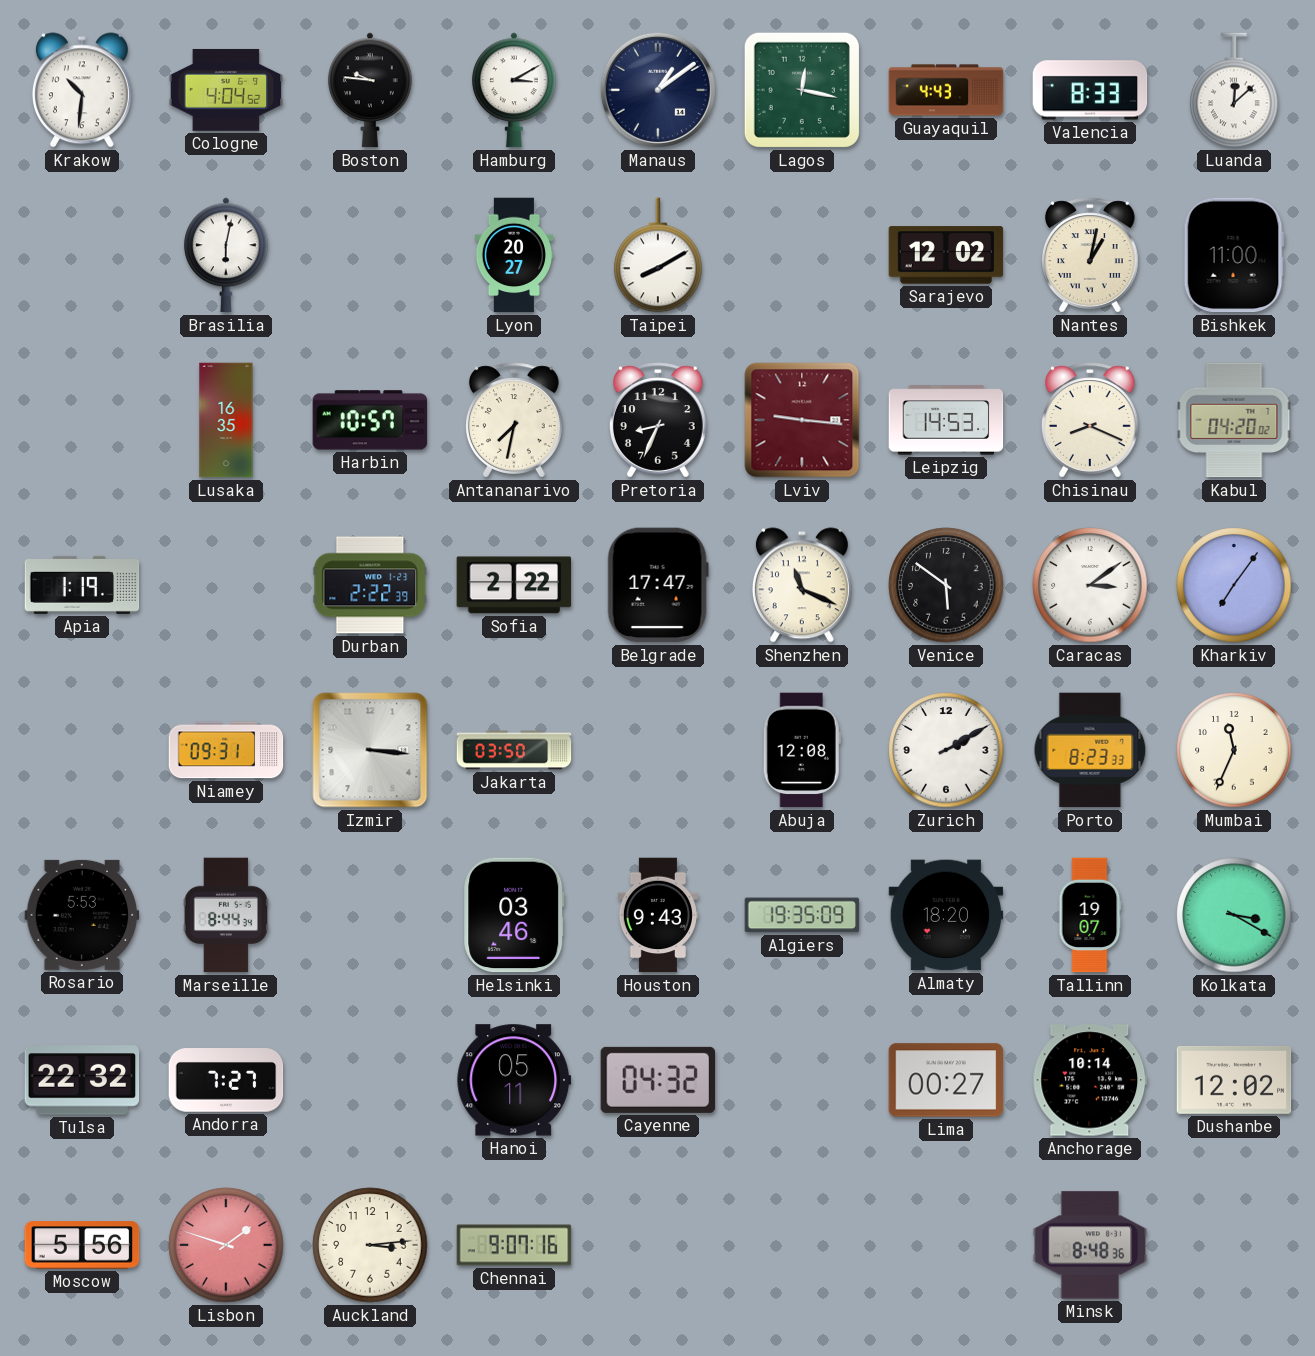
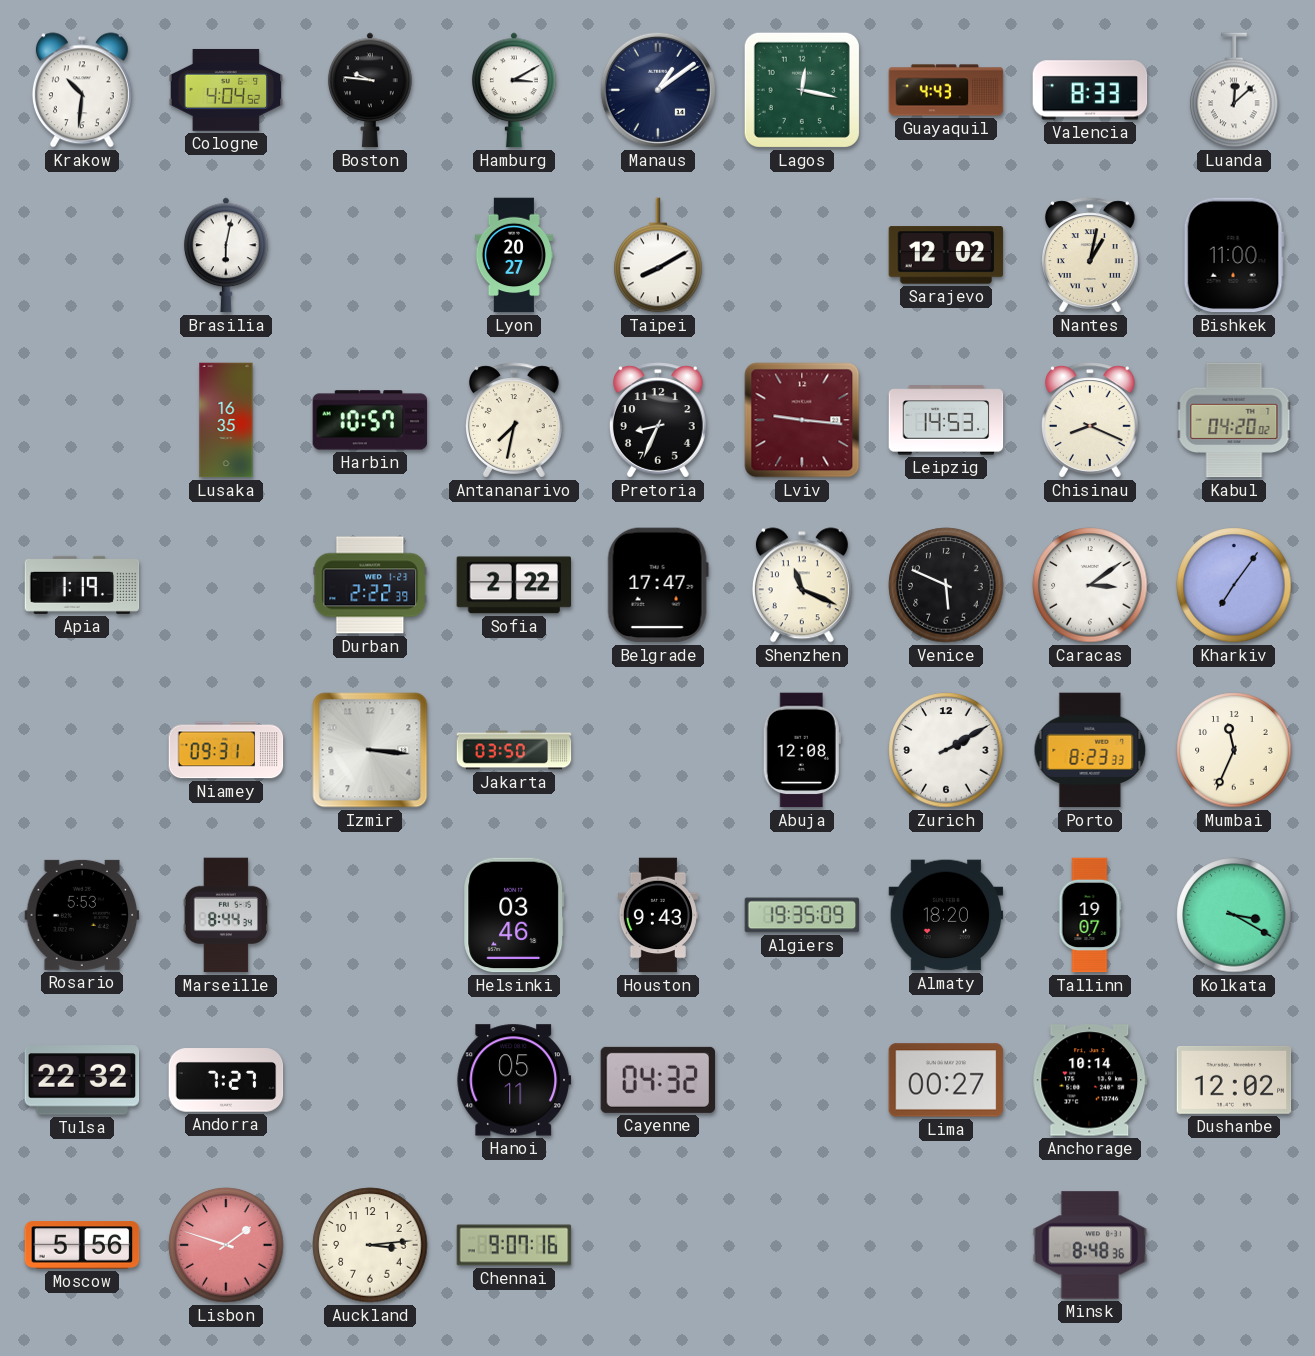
Venice: 5:51 -> 5:49 (946, 585)
